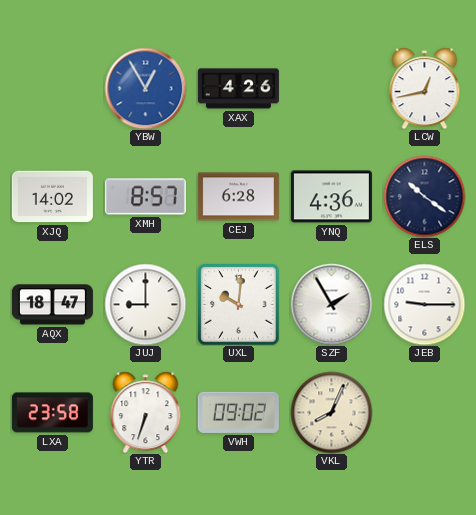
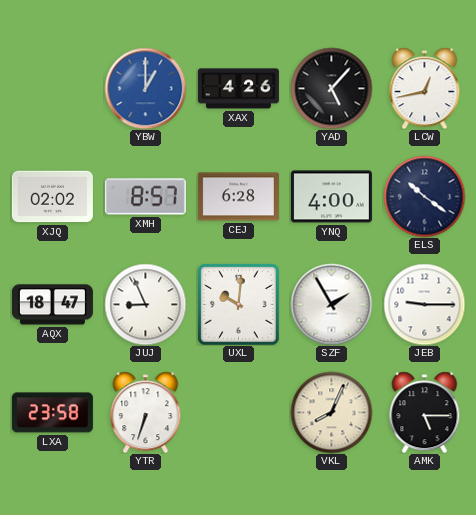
YBW: 12:55 -> 1:00 (145, 88)
YAD: none -> 5:07 (331, 88)
XJQ: 14:02 -> 02:02 (52, 197)
YNQ: 4:36 -> 4:00 (331, 197)
JUJ: 9:00 -> 8:56 (145, 304)
VWH: 09:02 -> none (238, 412)
AMK: none -> 5:15 (425, 412)
